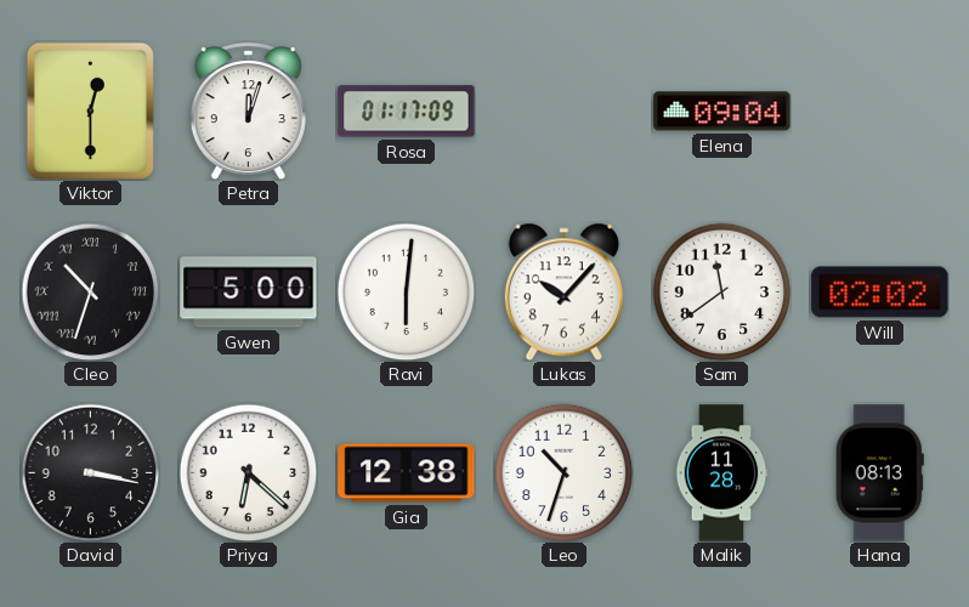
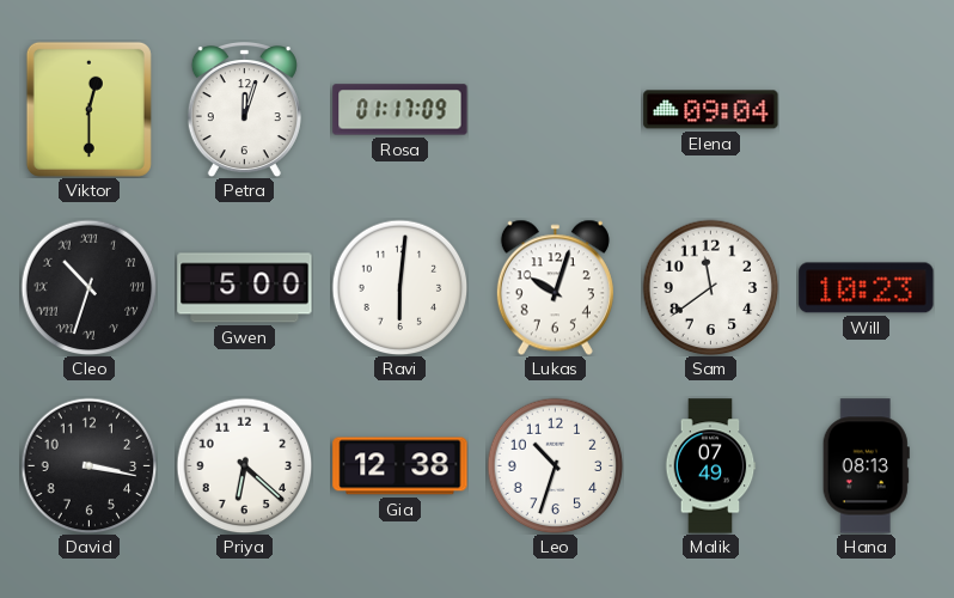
Lukas: 10:07 -> 10:03 (555, 287)
Will: 02:02 -> 10:23 (867, 288)
Malik: 11:28 -> 07:49 (710, 466)
